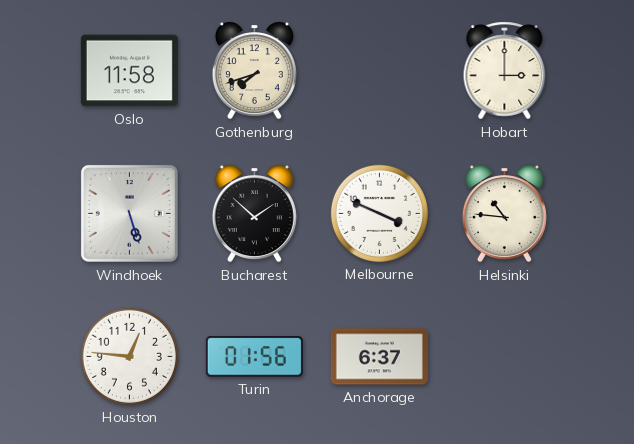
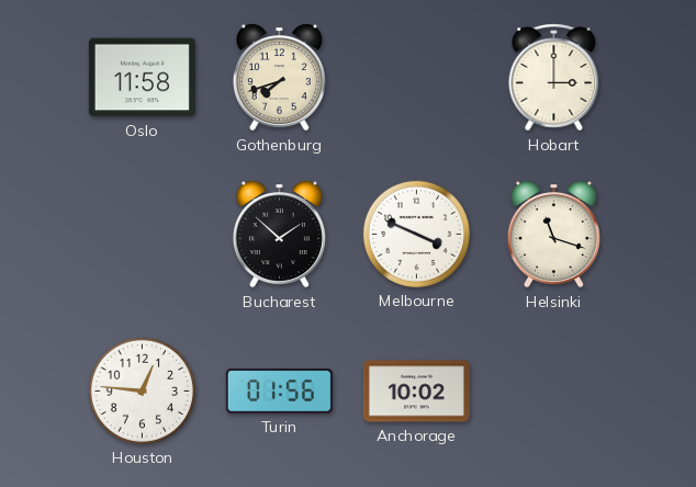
Windhoek: 5:27 -> none (129, 213)
Helsinki: 10:46 -> 11:18 (553, 235)
Anchorage: 6:37 -> 10:02 (416, 392)
